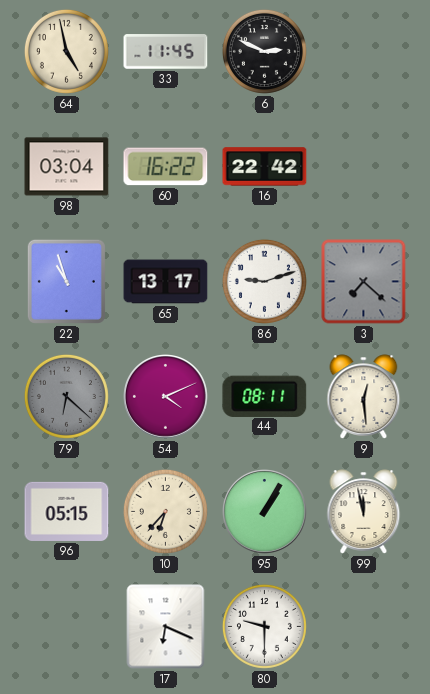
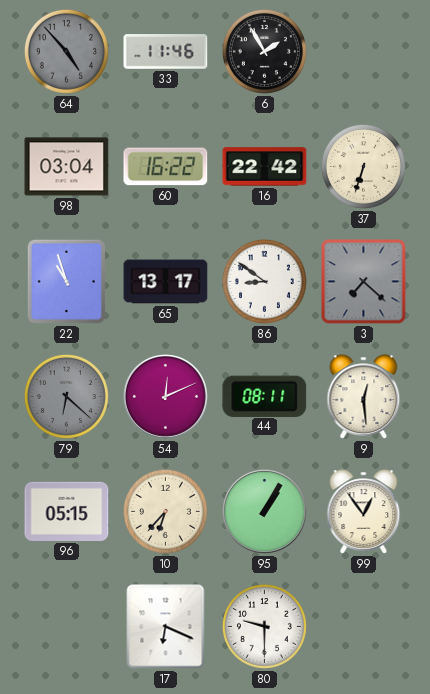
64: 4:58 -> 4:53 (66, 51)
64 dial: cream -> grey (66, 51)
33: 11:45 -> 11:46 (166, 52)
6: 2:49 -> 1:55 (264, 51)
37: none -> 6:33 (363, 166)
86: 9:12 -> 8:51 (264, 281)
54: 4:11 -> 12:11 (166, 397)
99: 11:58 -> 12:54 (364, 512)
